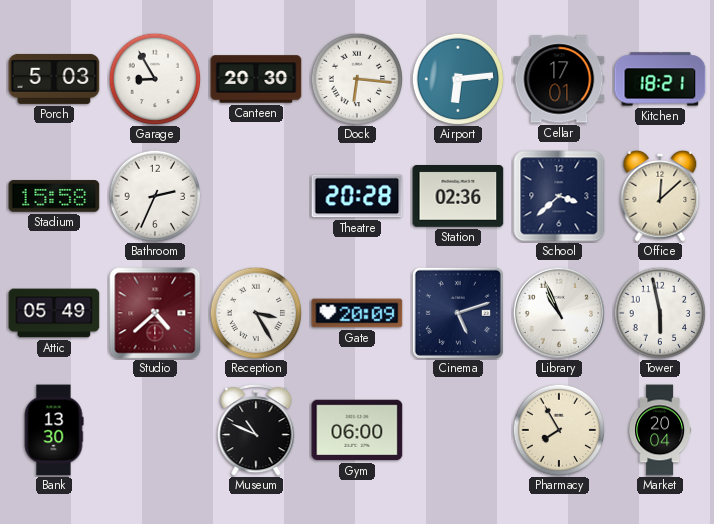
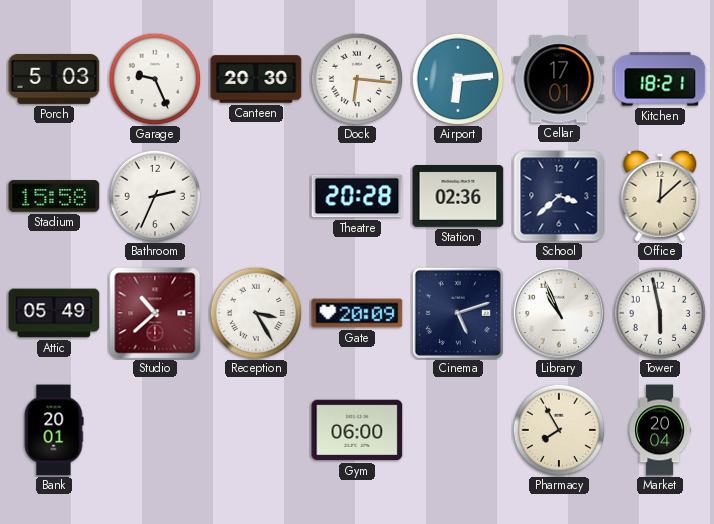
Garage: 8:55 -> 9:26 (155, 79)
Studio: 4:38 -> 10:38 (155, 313)
Bank: 13:30 -> 20:01 (54, 430)
Museum: 10:49 -> none (256, 430)
